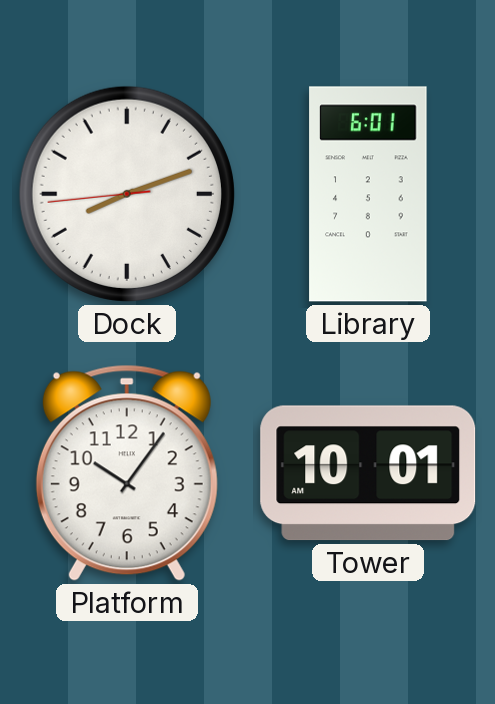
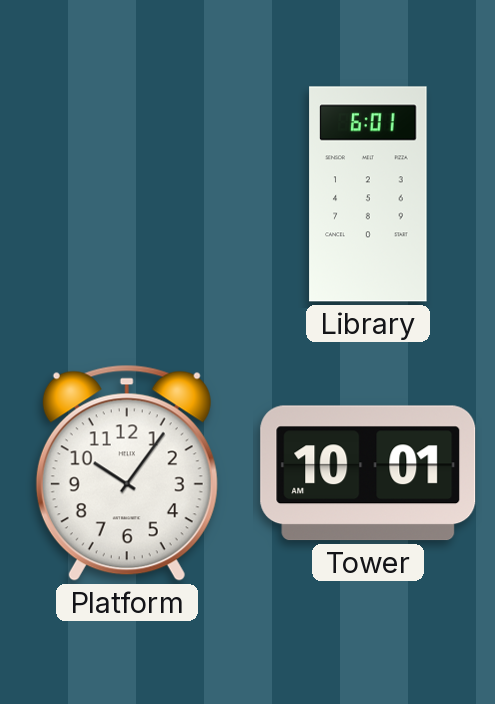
Dock: 8:11 -> none (127, 194)
